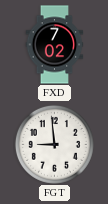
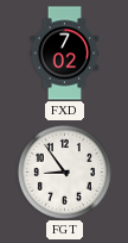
FGT: 8:59 -> 8:54 (64, 172)
